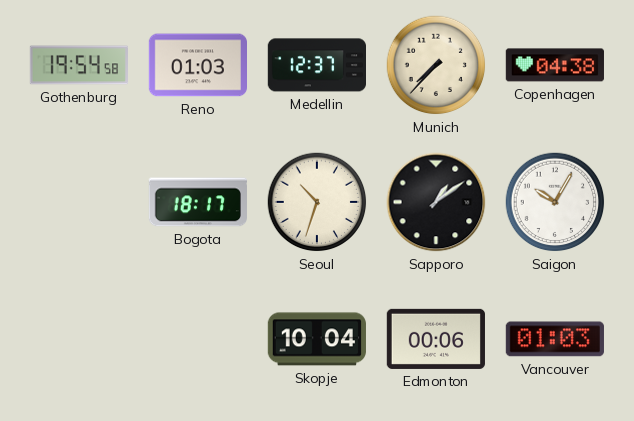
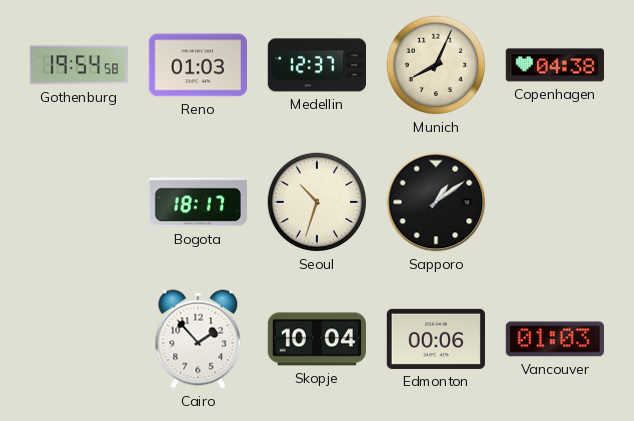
Munich: 7:37 -> 8:04 (436, 65)
Saigon: 10:05 -> none (555, 202)
Cairo: none -> 1:53 (198, 339)
